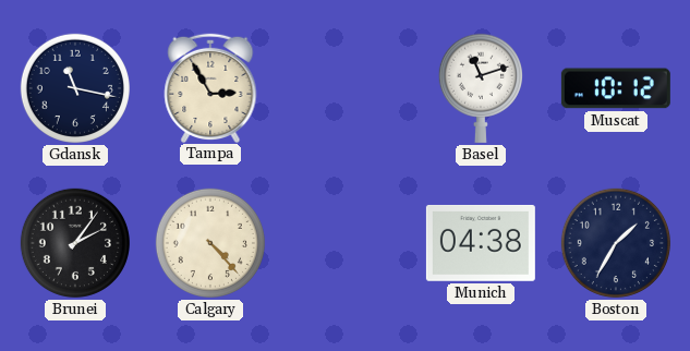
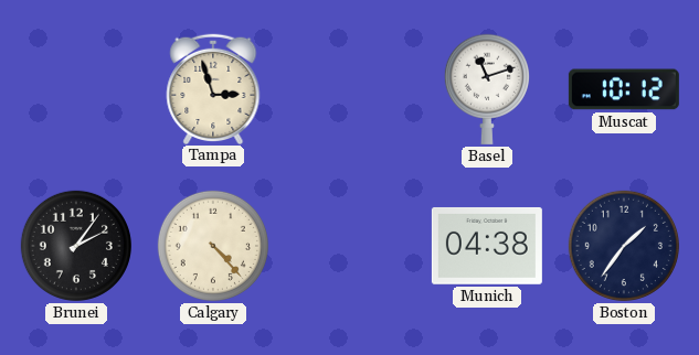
Gdansk: 11:17 -> none (75, 88)
Tampa: 2:55 -> 2:57 (213, 88)
Boston: 1:35 -> 1:36 (624, 246)
